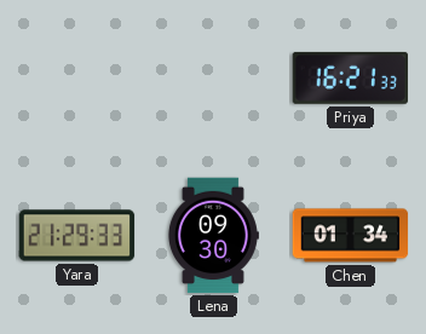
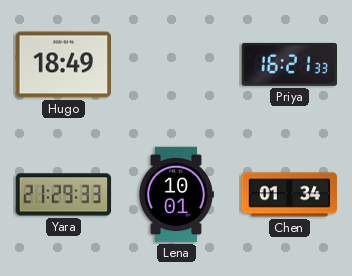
Hugo: none -> 18:49 (64, 65)
Lena: 09:30 -> 10:01 (176, 195)
